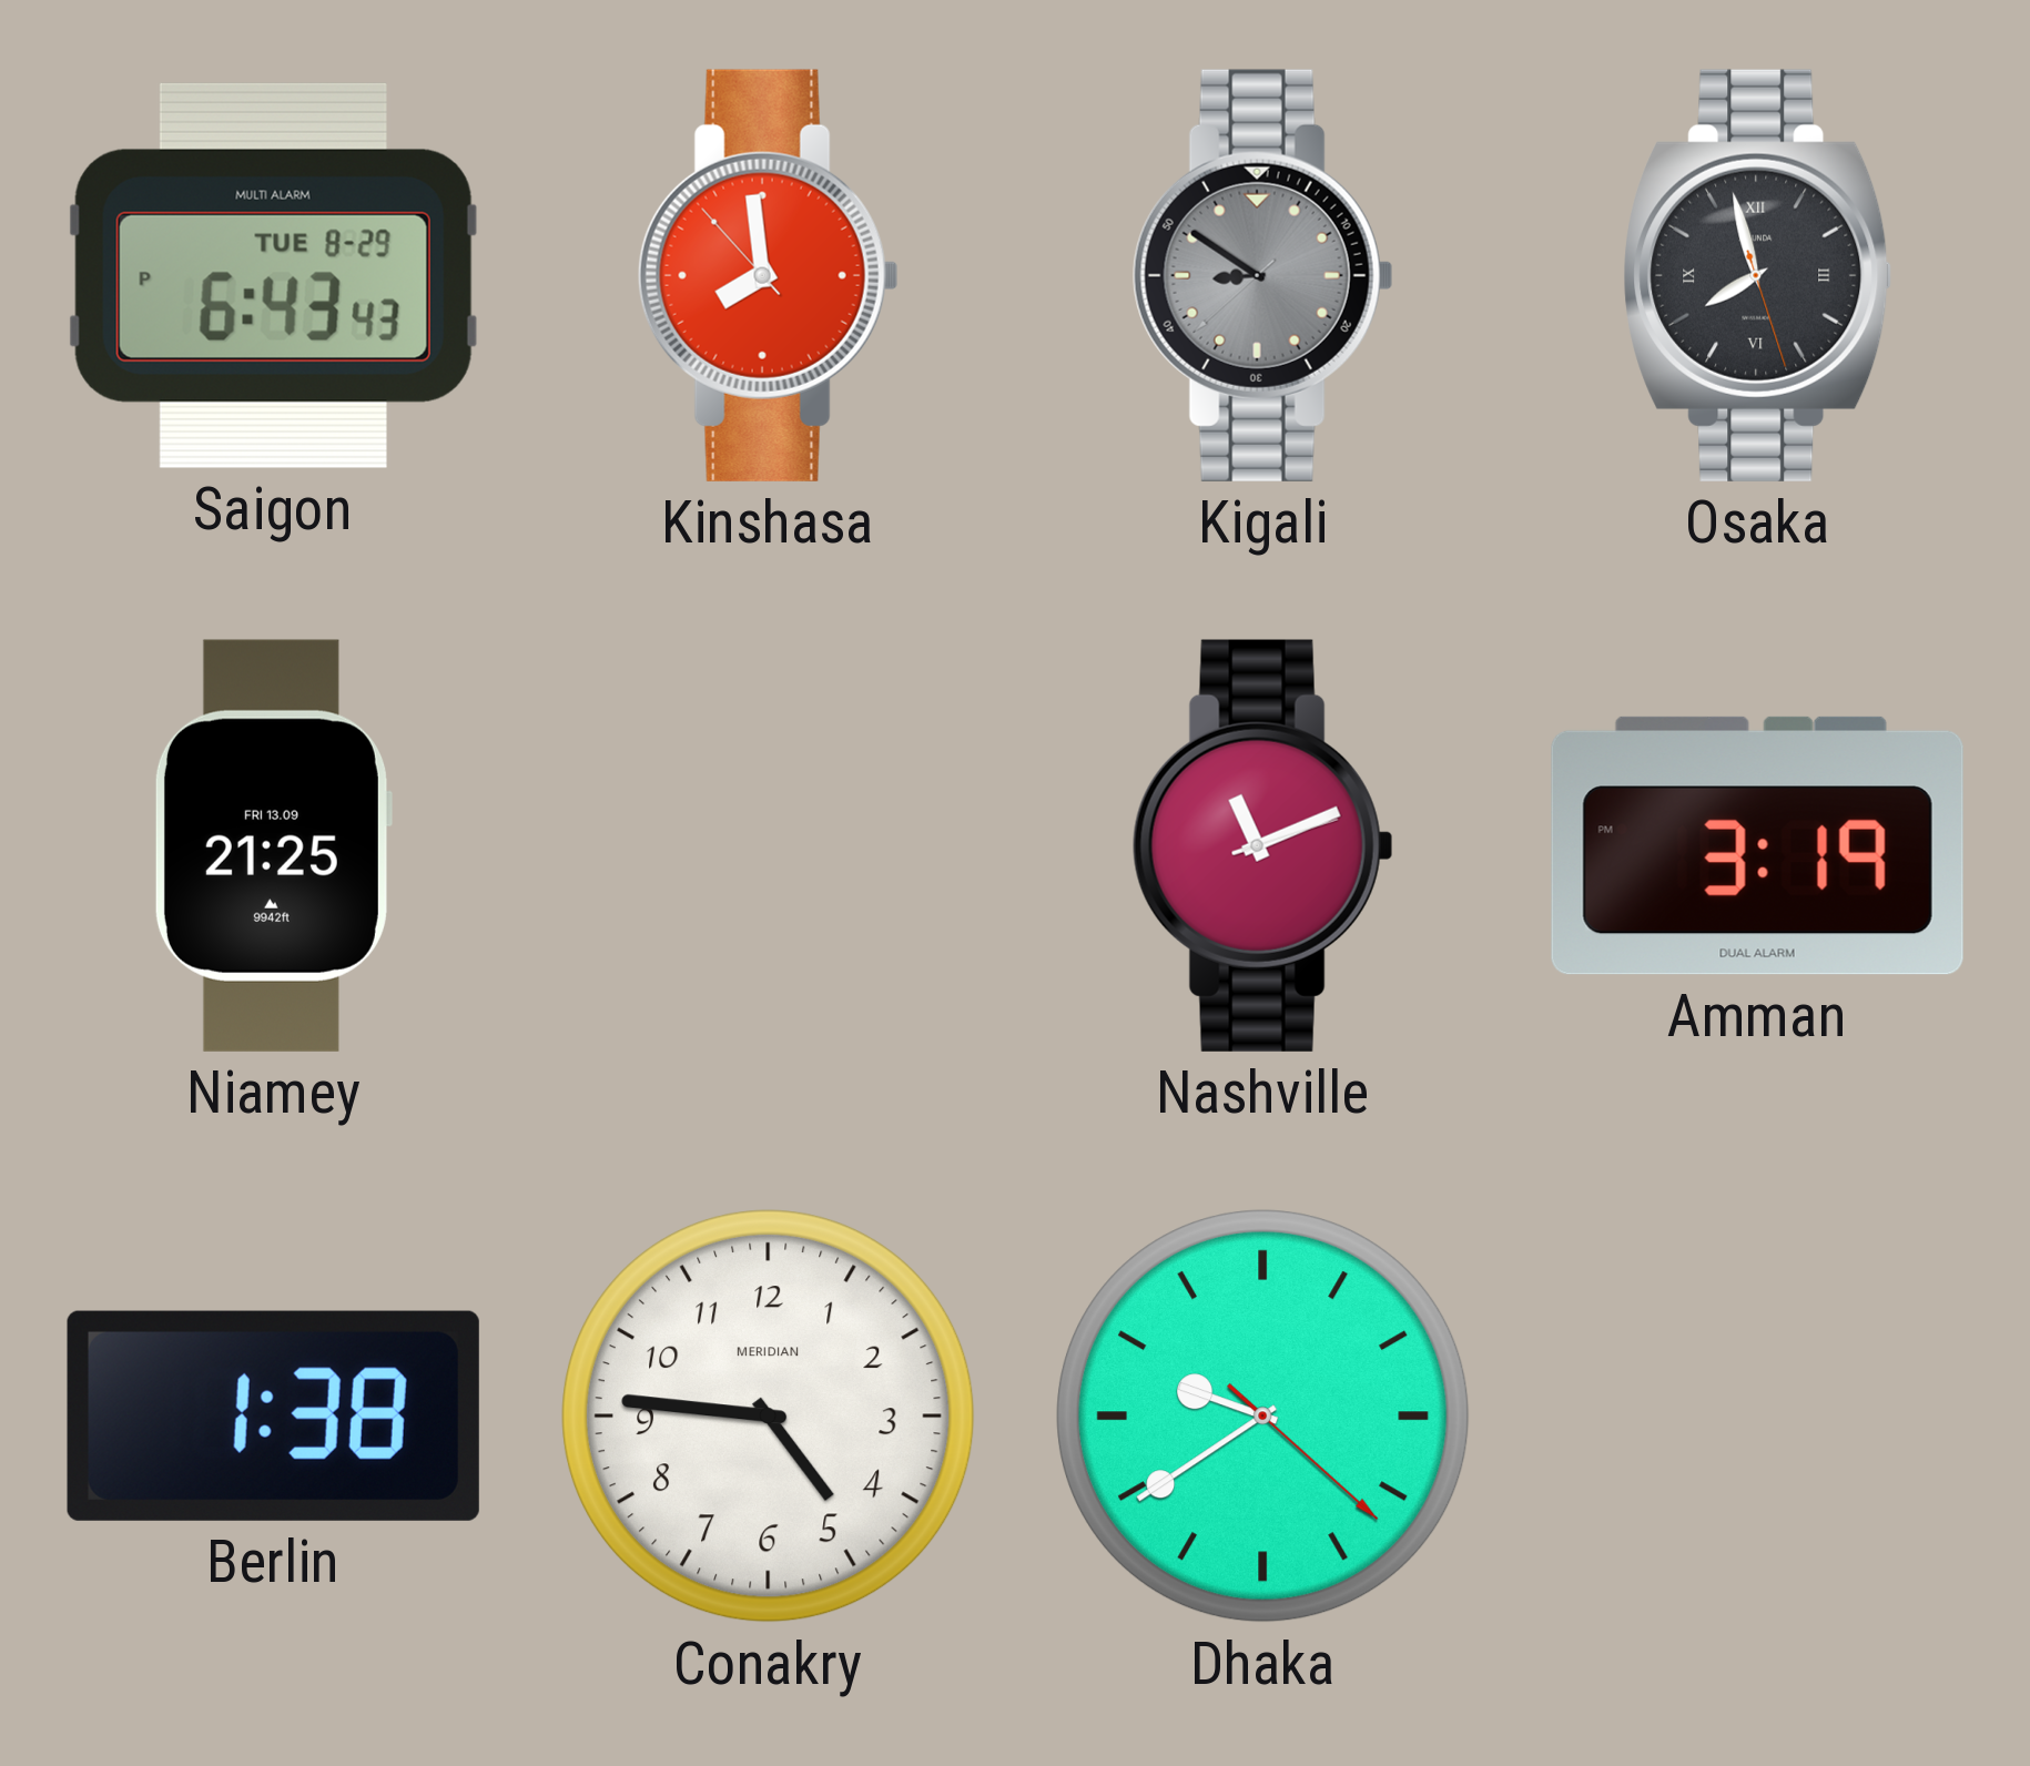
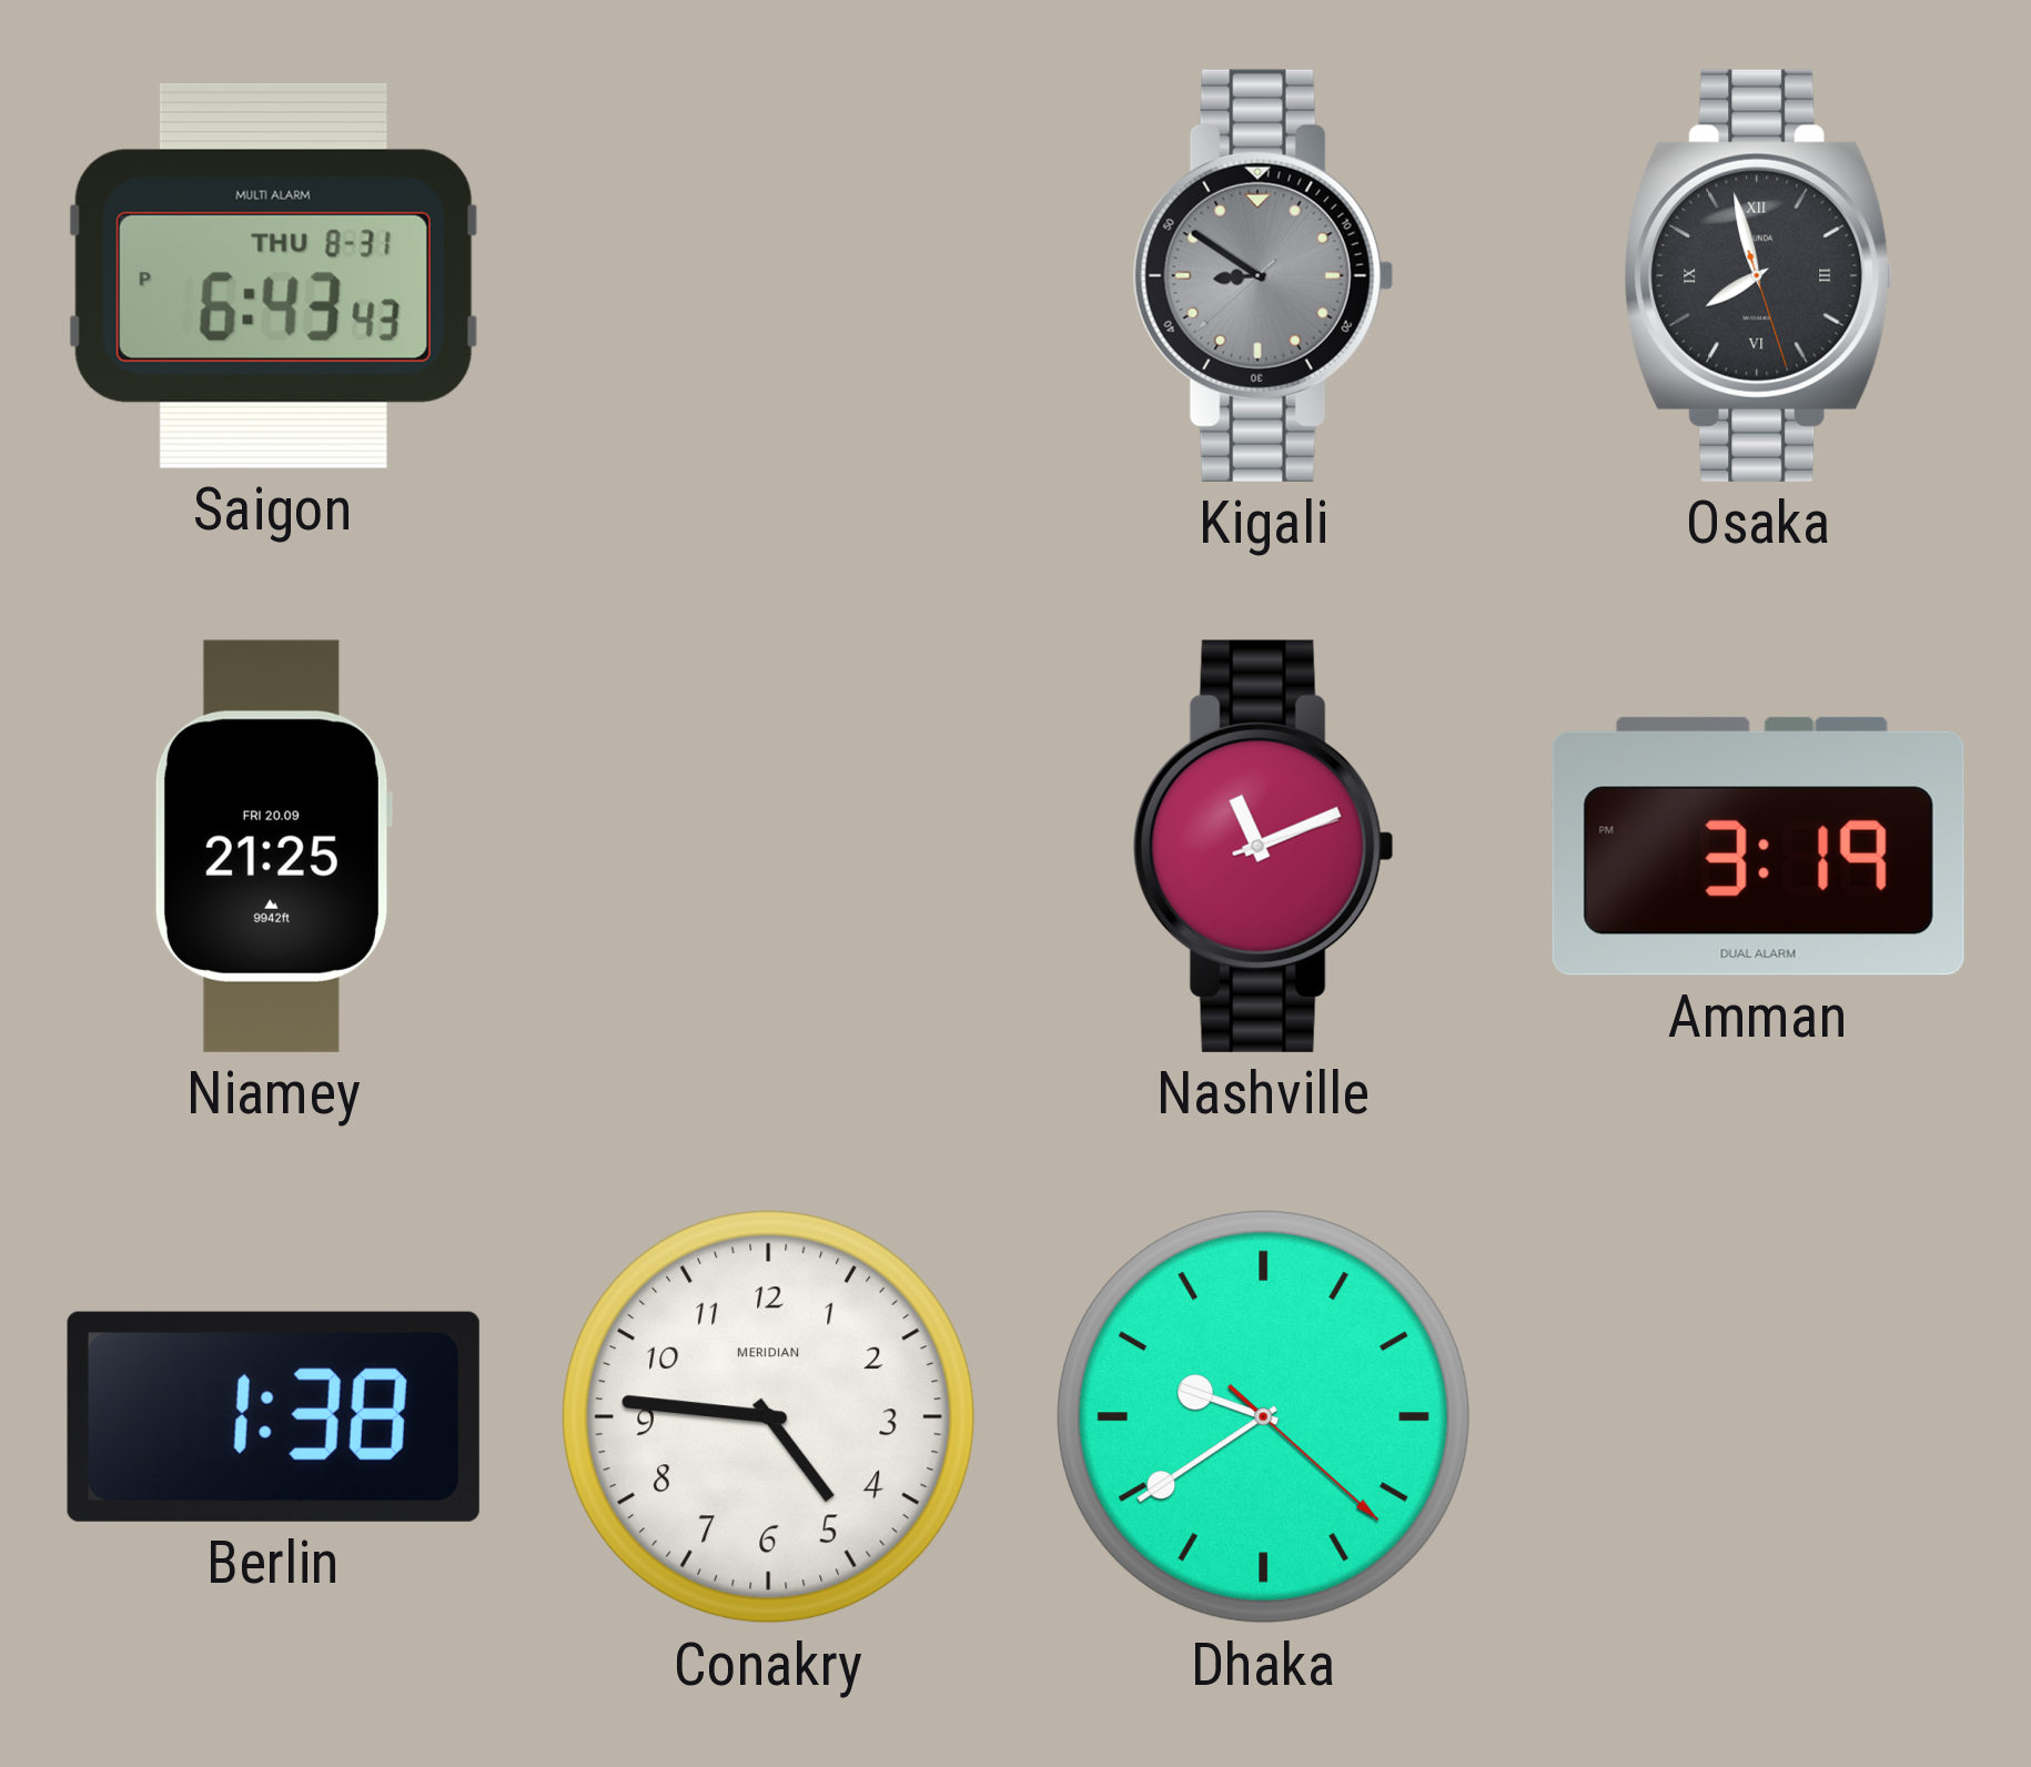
Saigon date: TUE 8-29 -> THU 8-31 (273, 275)
Kinshasa: 7:58 -> none (768, 275)
Niamey date: FRI 13.09 -> FRI 20.09 (273, 846)
